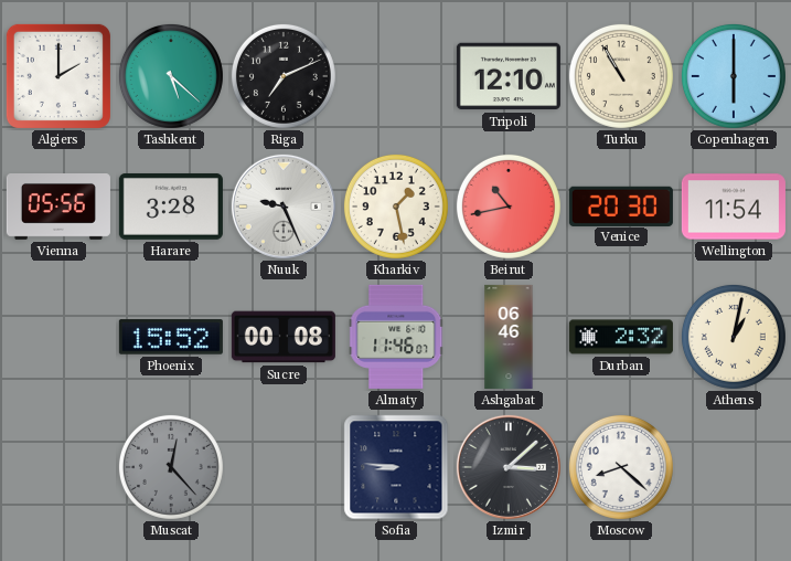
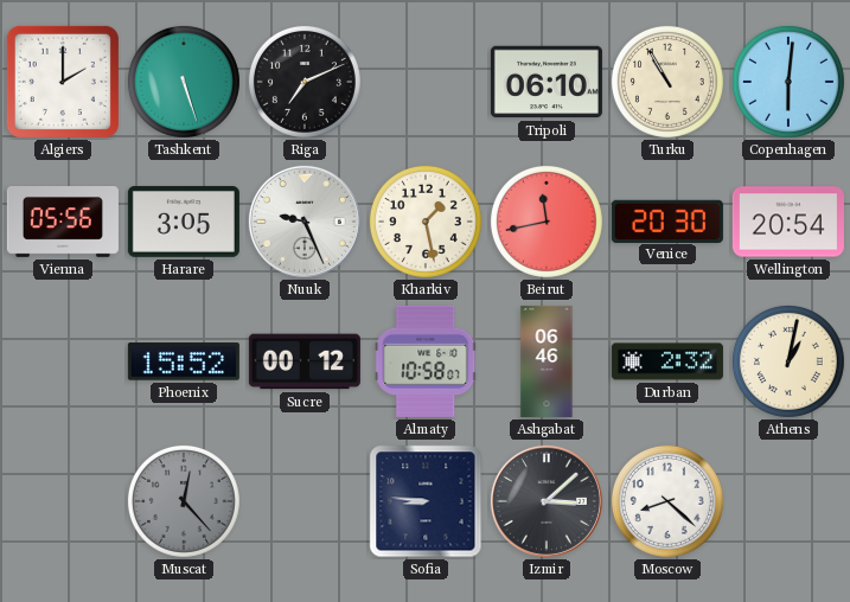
Tashkent: 5:22 -> 5:27 (184, 82)
Tripoli: 12:10 -> 06:10 (547, 82)
Copenhagen: 6:00 -> 6:01 (788, 82)
Harare: 3:28 -> 3:05 (184, 222)
Beirut: 10:43 -> 11:43 (547, 222)
Wellington: 11:54 -> 20:54 (788, 222)
Sucre: 00:08 -> 00:12 (305, 361)
Almaty: 11:46 -> 10:58 (426, 361)
